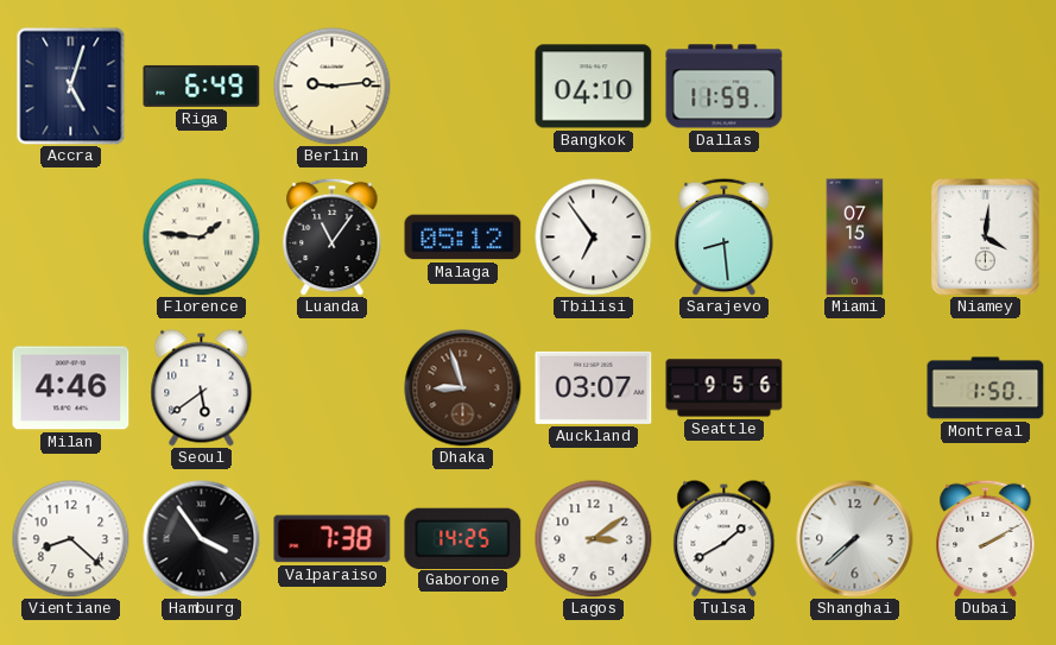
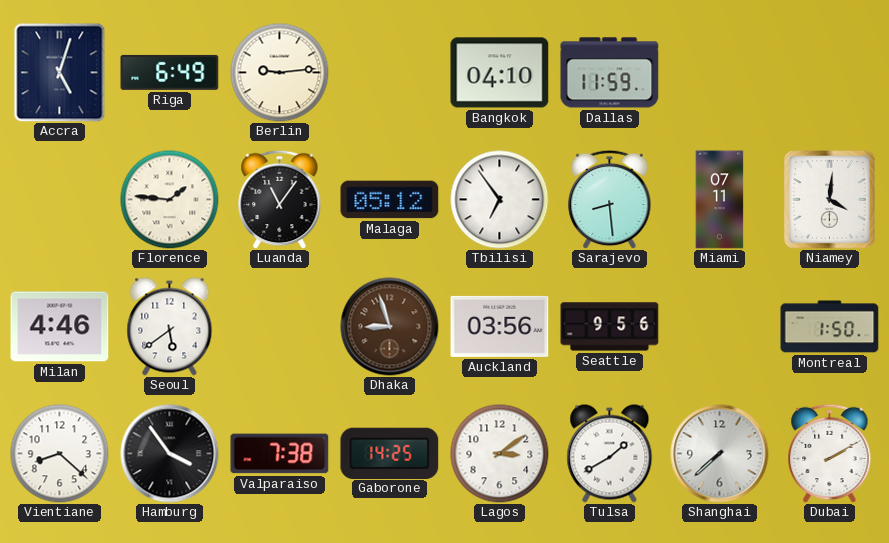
Miami: 07:15 -> 07:11 (720, 200)
Auckland: 03:07 -> 03:56 (500, 326)
